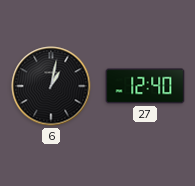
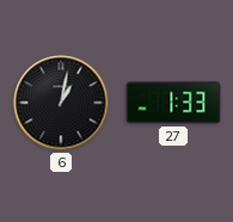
27: 12:40 -> 1:33 (173, 103)
